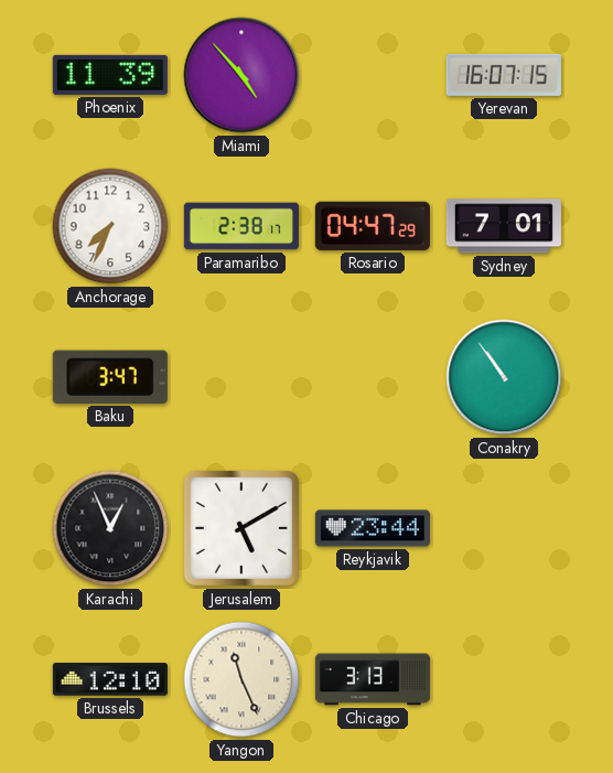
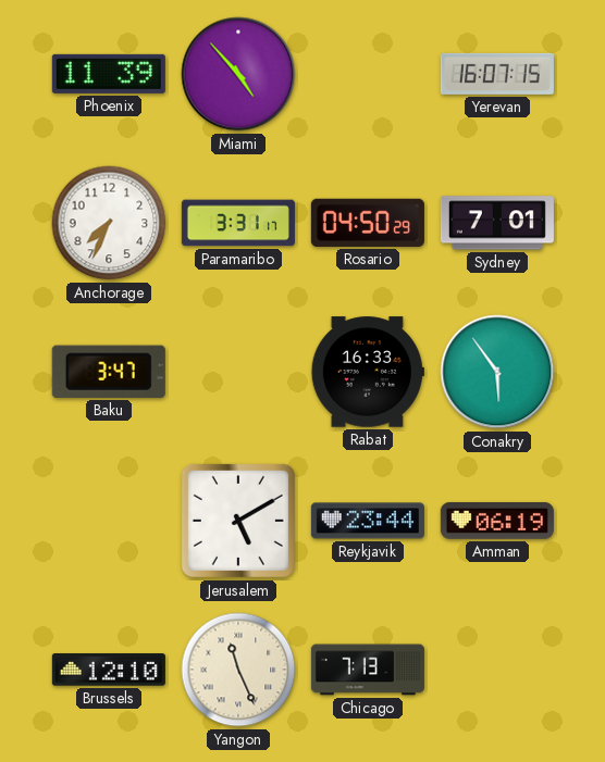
Paramaribo: 2:38 -> 3:31 (238, 223)
Rosario: 04:47 -> 04:50 (368, 223)
Rabat: none -> 16:33 (368, 372)
Conakry: 10:54 -> 5:54 (497, 372)
Karachi: 12:56 -> none (110, 528)
Amman: none -> 06:19 (497, 521)
Chicago: 3:13 -> 7:13 (368, 670)
